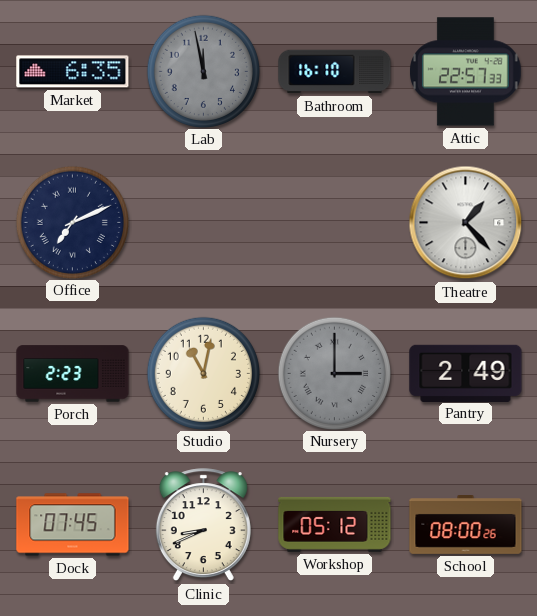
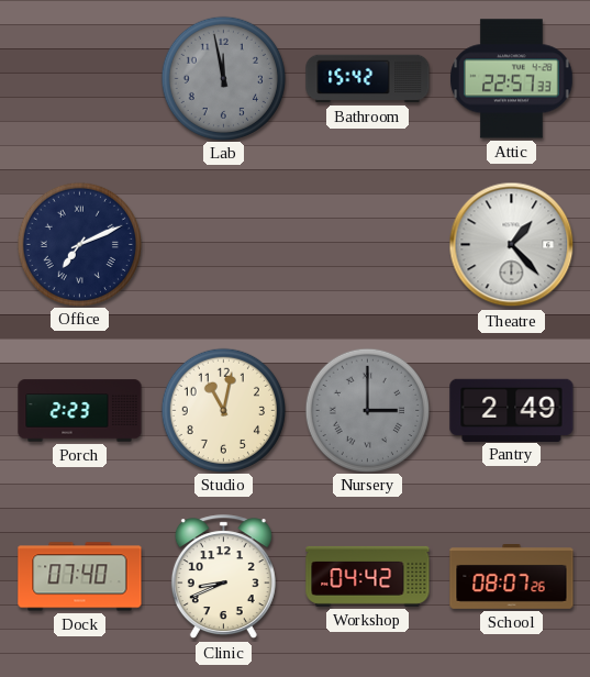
Market: 6:35 -> none (73, 72)
Bathroom: 16:10 -> 15:42 (368, 79)
Dock: 07:45 -> 07:40 (80, 577)
Workshop: 05:12 -> 04:42 (368, 576)
School: 08:00 -> 08:07 (512, 577)
